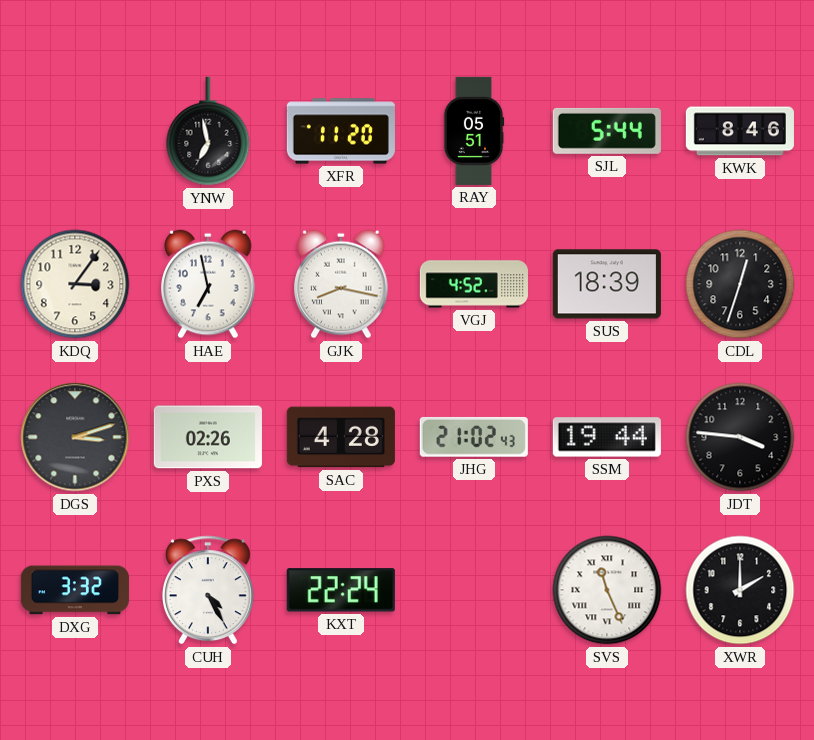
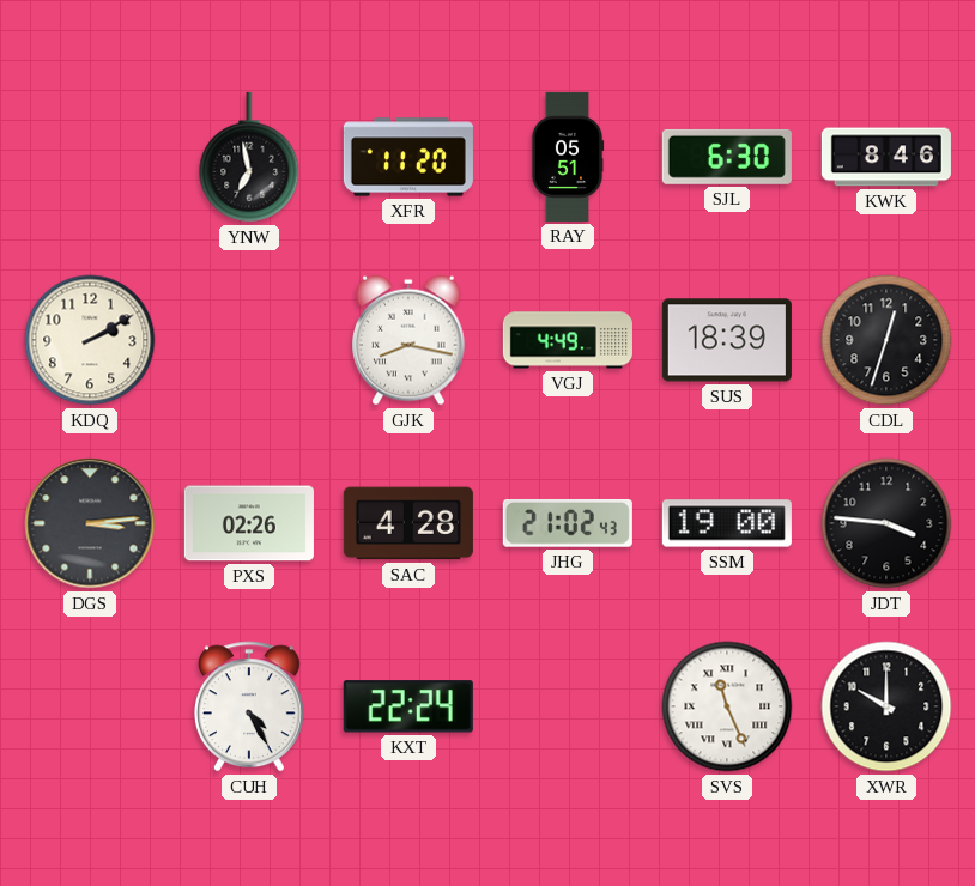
SJL: 5:44 -> 6:30 (727, 157)
KDQ: 3:06 -> 2:10 (90, 340)
HAE: 6:58 -> none (209, 284)
VGJ: 4:52 -> 4:49 (568, 340)
DGS: 3:12 -> 3:14 (90, 523)
SSM: 19:44 -> 19:00 (727, 523)
DXG: 3:32 -> none (75, 590)
XWR: 2:00 -> 10:00 (886, 706)
